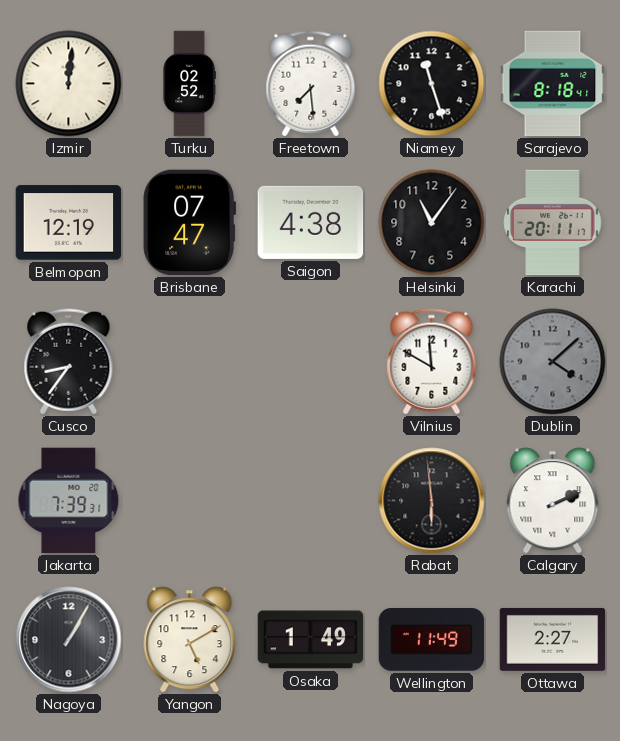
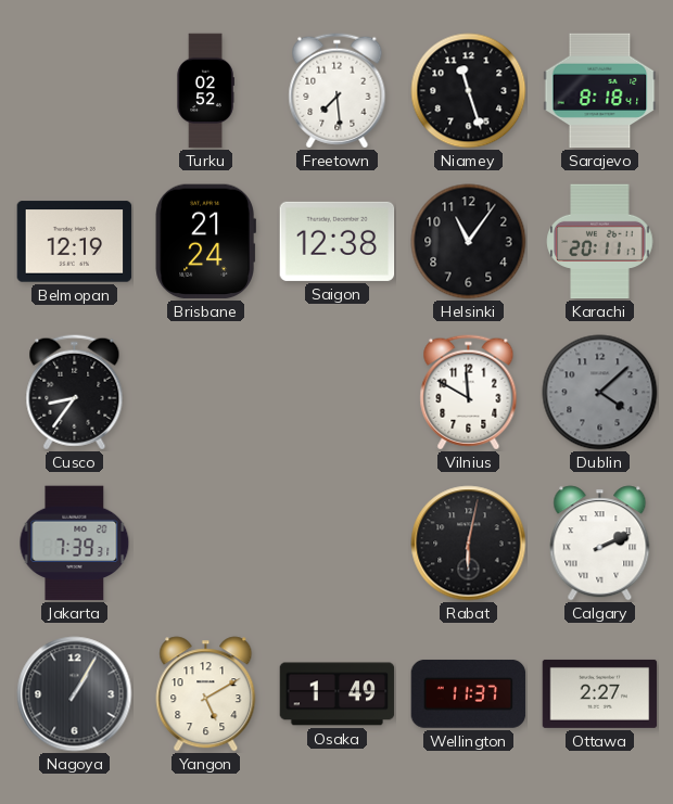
Izmir: 12:01 -> none (69, 84)
Brisbane: 07:47 -> 21:24 (205, 242)
Saigon: 4:38 -> 12:38 (338, 241)
Rabat: 5:59 -> 6:02 (469, 544)
Wellington: 11:49 -> 11:37 (469, 693)
